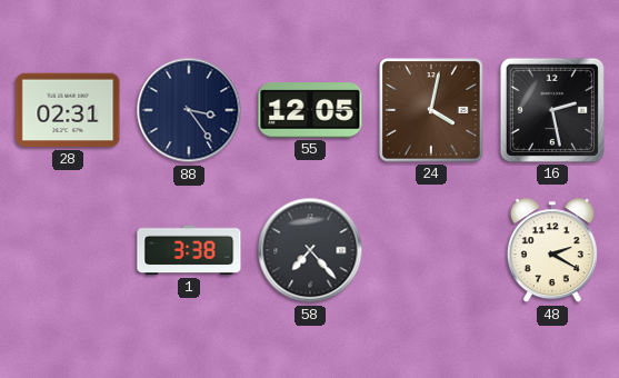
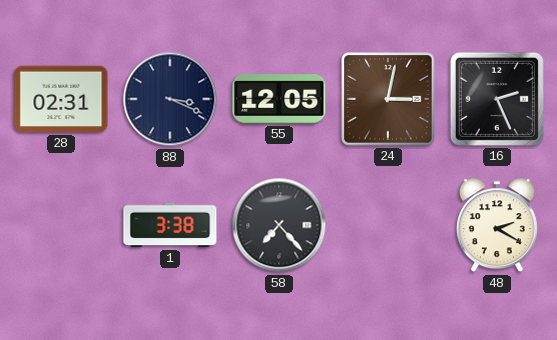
88: 3:24 -> 3:19 (170, 99)
24: 4:02 -> 3:02 (388, 99)
16: 2:28 -> 2:26 (497, 99)
